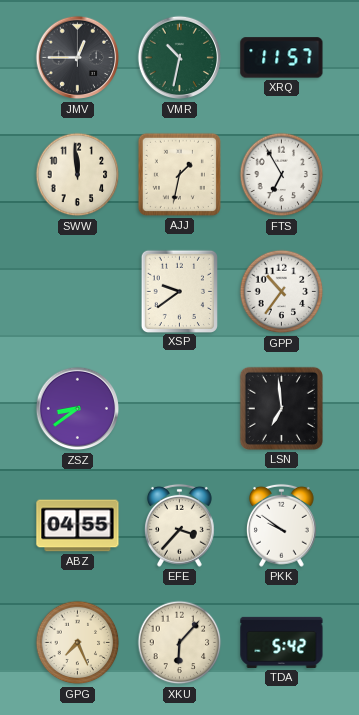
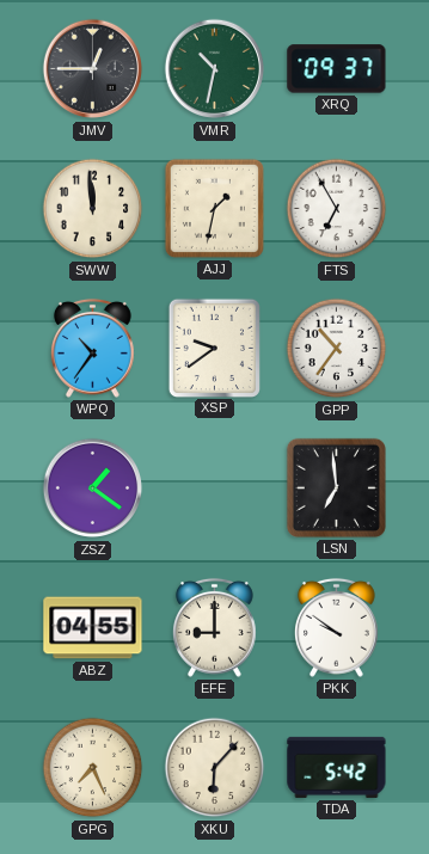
XRQ: 11:57 -> 09:37 (337, 69)
WPQ: none -> 10:36 (92, 348)
ZSZ: 8:39 -> 1:21 (93, 489)
EFE: 3:37 -> 9:00 (214, 627)
